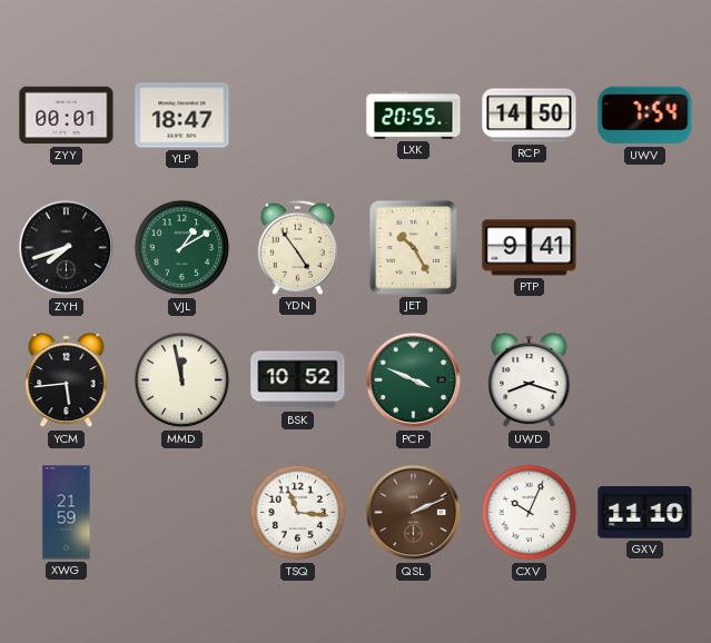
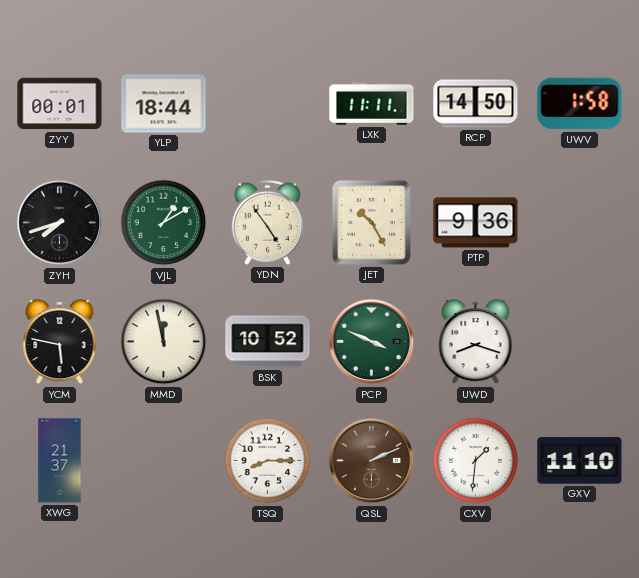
YLP: 18:47 -> 18:44 (164, 104)
LXK: 20:55 -> 11:11 (372, 104)
UWV: 7:54 -> 1:58 (580, 104)
PTP: 9:41 -> 9:36 (476, 223)
YCM: 5:44 -> 5:47 (60, 342)
XWG: 21:59 -> 21:37 (60, 461)
TSQ: 11:16 -> 8:15 (268, 461)
CXV: 10:04 -> 1:31 (476, 461)
